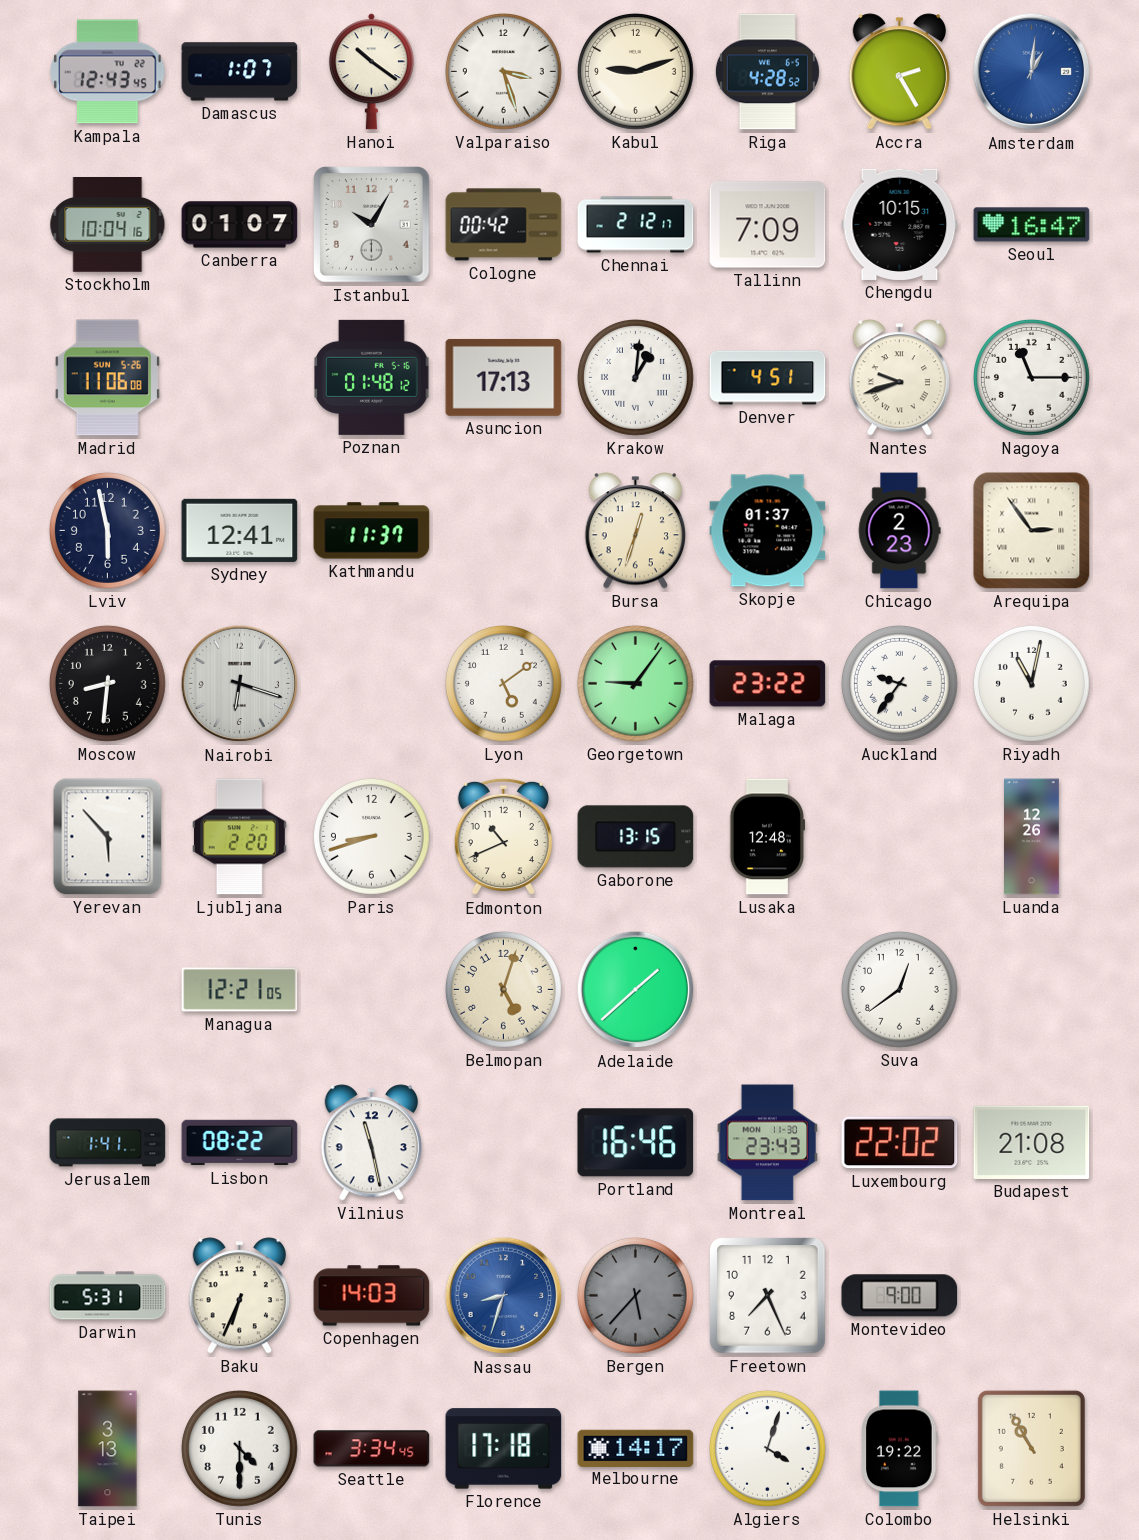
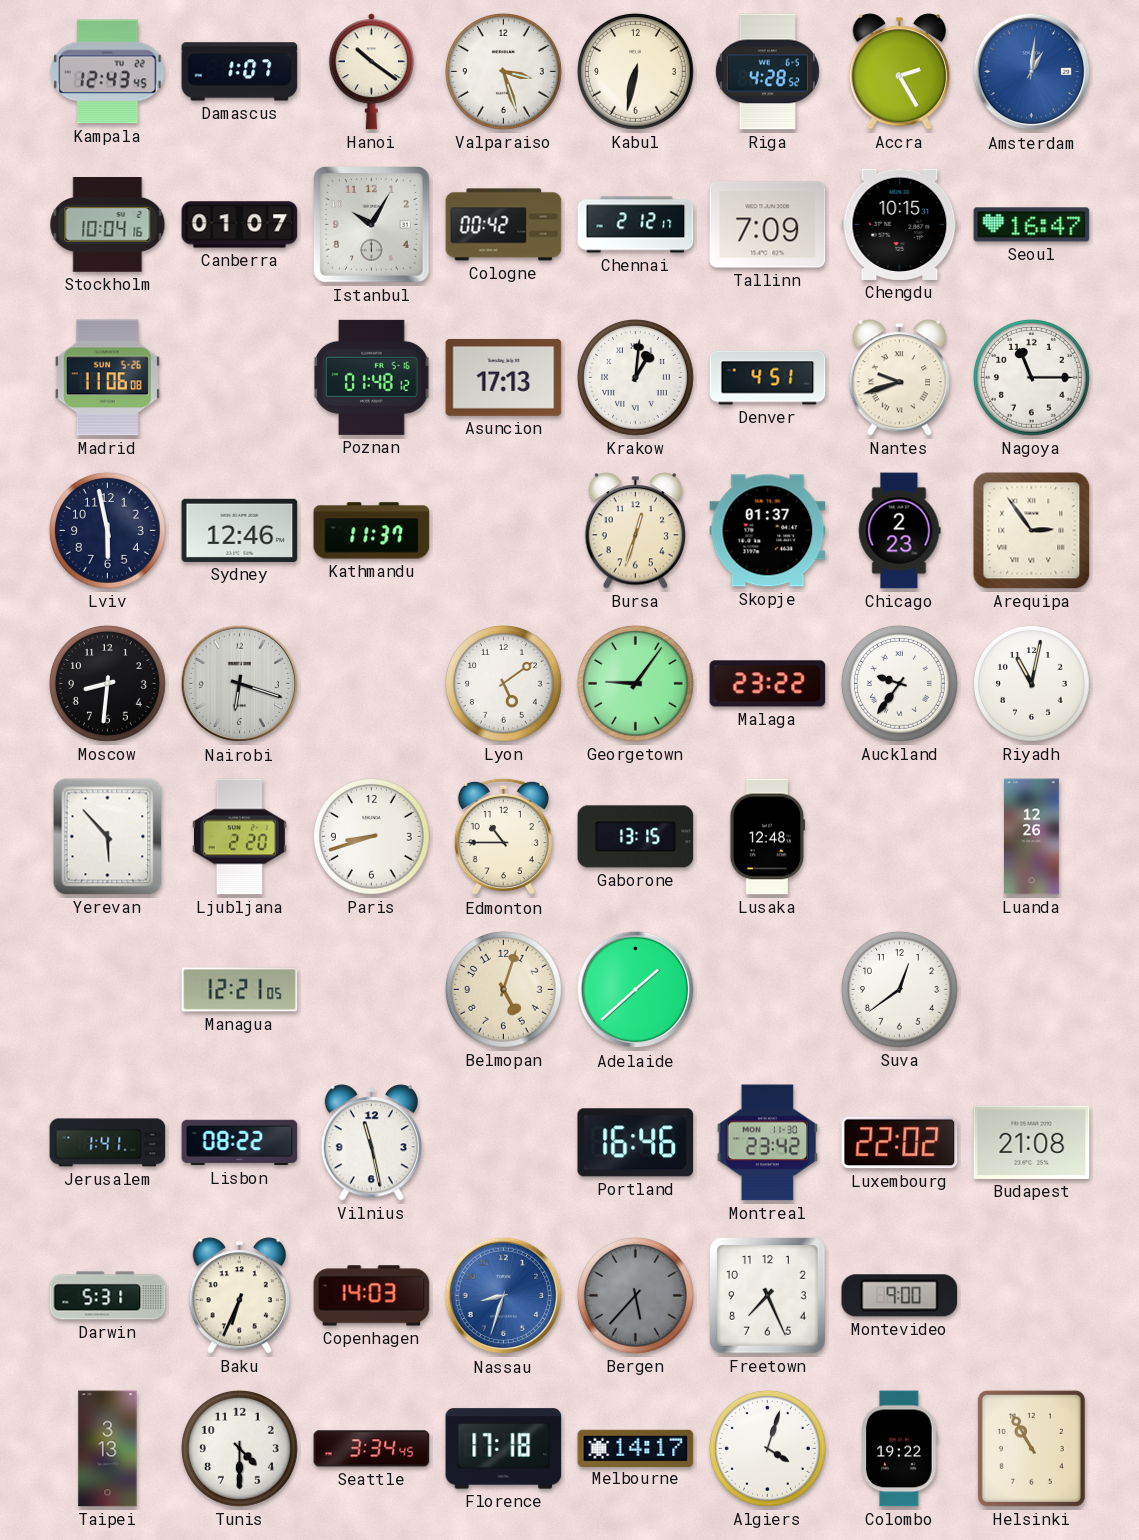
Kabul: 9:12 -> 6:32 (635, 71)
Sydney: 12:41 -> 12:46 (240, 530)
Edmonton: 10:41 -> 10:45 (503, 837)
Montreal: 23:43 -> 23:42 (767, 1143)
